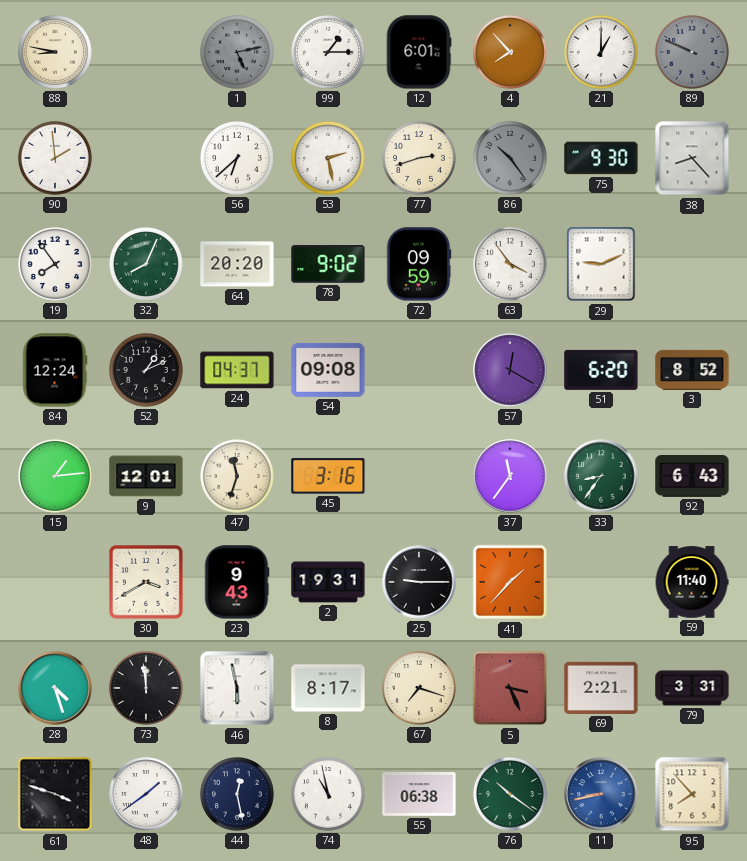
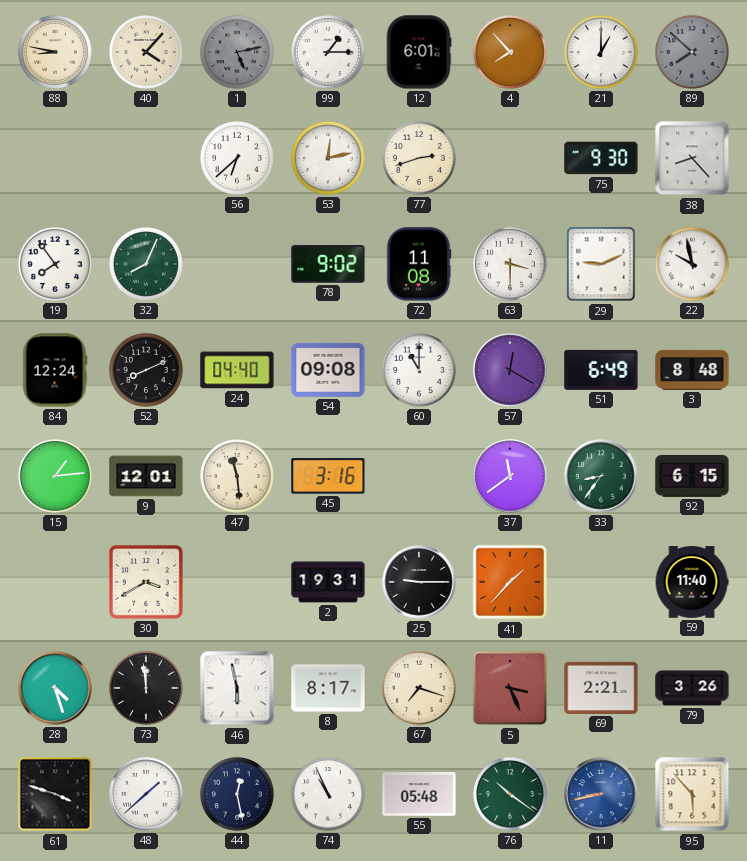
40: none -> 4:07 (146, 52)
89: 9:49 -> 7:52 (692, 52)
90: 1:59 -> none (55, 158)
53: 2:28 -> 12:13 (328, 158)
86: 10:24 -> none (510, 158)
64: 20:20 -> none (237, 264)
72: 09:59 -> 11:08 (419, 264)
63: 3:54 -> 3:30 (510, 264)
22: none -> 9:58 (692, 264)
52: 1:11 -> 8:11 (146, 370)
24: 04:37 -> 04:40 (237, 370)
60: none -> 11:00 (419, 370)
51: 6:20 -> 6:49 (601, 370)
3: 8:52 -> 8:48 (692, 370)
47: 11:33 -> 11:29 (237, 476)
37: 11:36 -> 11:39 (510, 476)
92: 6:43 -> 6:15 (692, 477)
23: 9:43 -> none (237, 582)
79: 3:31 -> 3:26 (692, 688)
48: 1:39 -> 1:38 (146, 794)
74: 10:58 -> 10:56 (328, 794)
55: 06:38 -> 05:48 (419, 794)
95: 7:53 -> 5:53 (692, 794)
